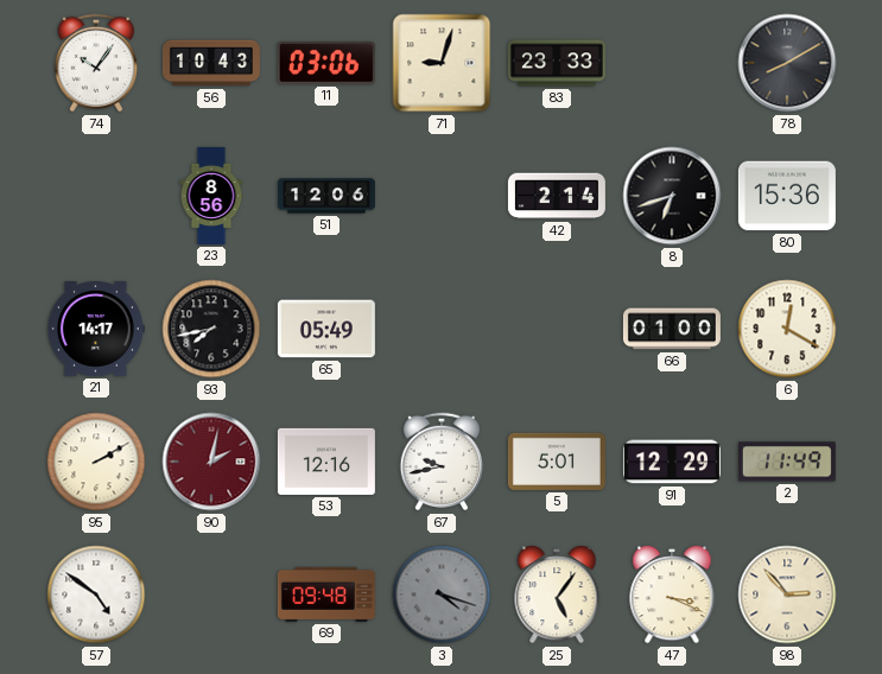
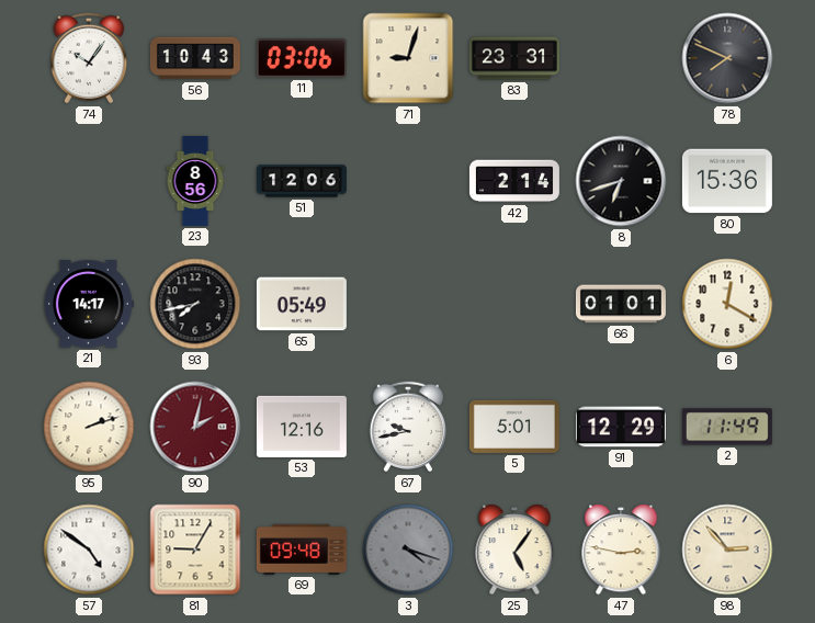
83: 23:33 -> 23:31 (514, 58)
78: 8:10 -> 7:49 (727, 58)
66: 01:00 -> 01:01 (621, 304)
95: 2:10 -> 2:12 (89, 427)
81: none -> 9:05 (195, 550)
47: 3:19 -> 2:47 (621, 550)
